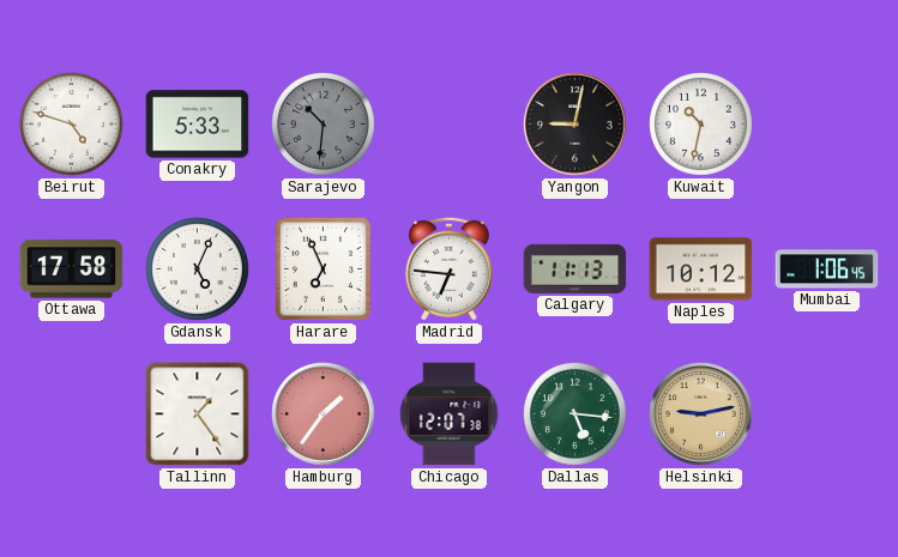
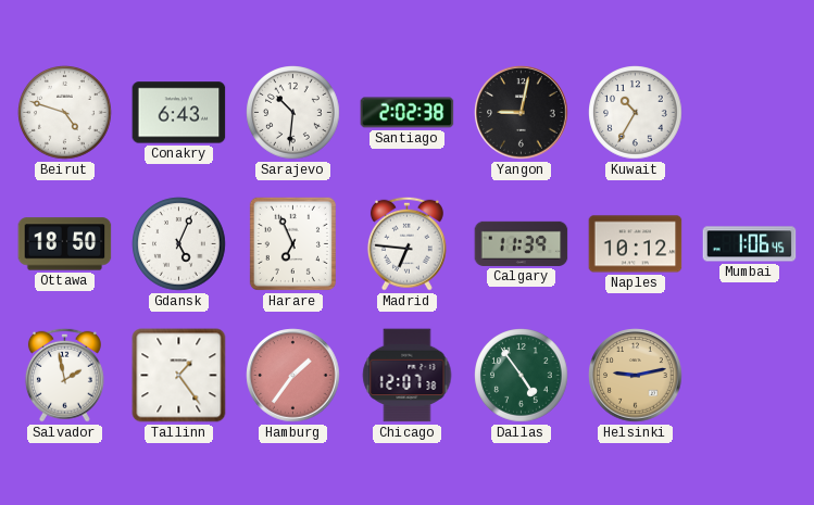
Conakry: 5:33 -> 6:43 (179, 113)
Sarajevo dial: grey -> white (293, 113)
Santiago: none -> 2:02 (408, 113)
Kuwait: 10:32 -> 10:35 (636, 113)
Ottawa: 17:58 -> 18:50 (65, 244)
Calgary: 11:13 -> 11:39 (522, 243)
Salvador: none -> 1:58 (64, 375)
Dallas: 5:16 -> 4:54 (522, 376)
